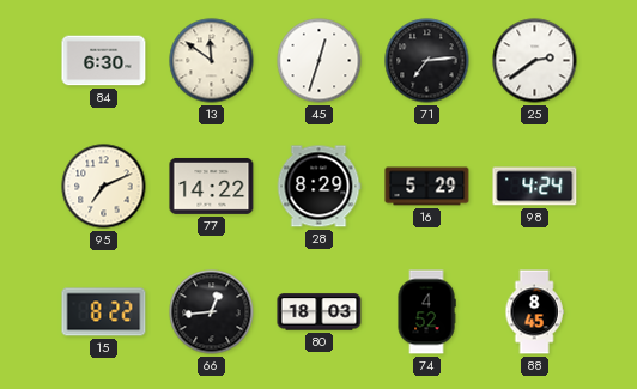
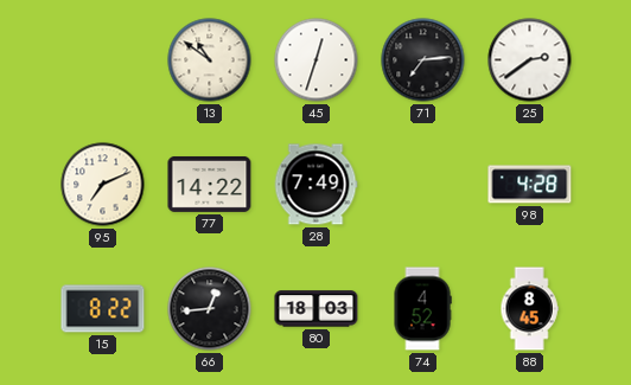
84: 6:30 -> none (104, 61)
13: 11:51 -> 10:51 (210, 60)
28: 8:29 -> 7:49 (315, 185)
16: 5:29 -> none (427, 187)
98: 4:24 -> 4:28 (530, 185)
